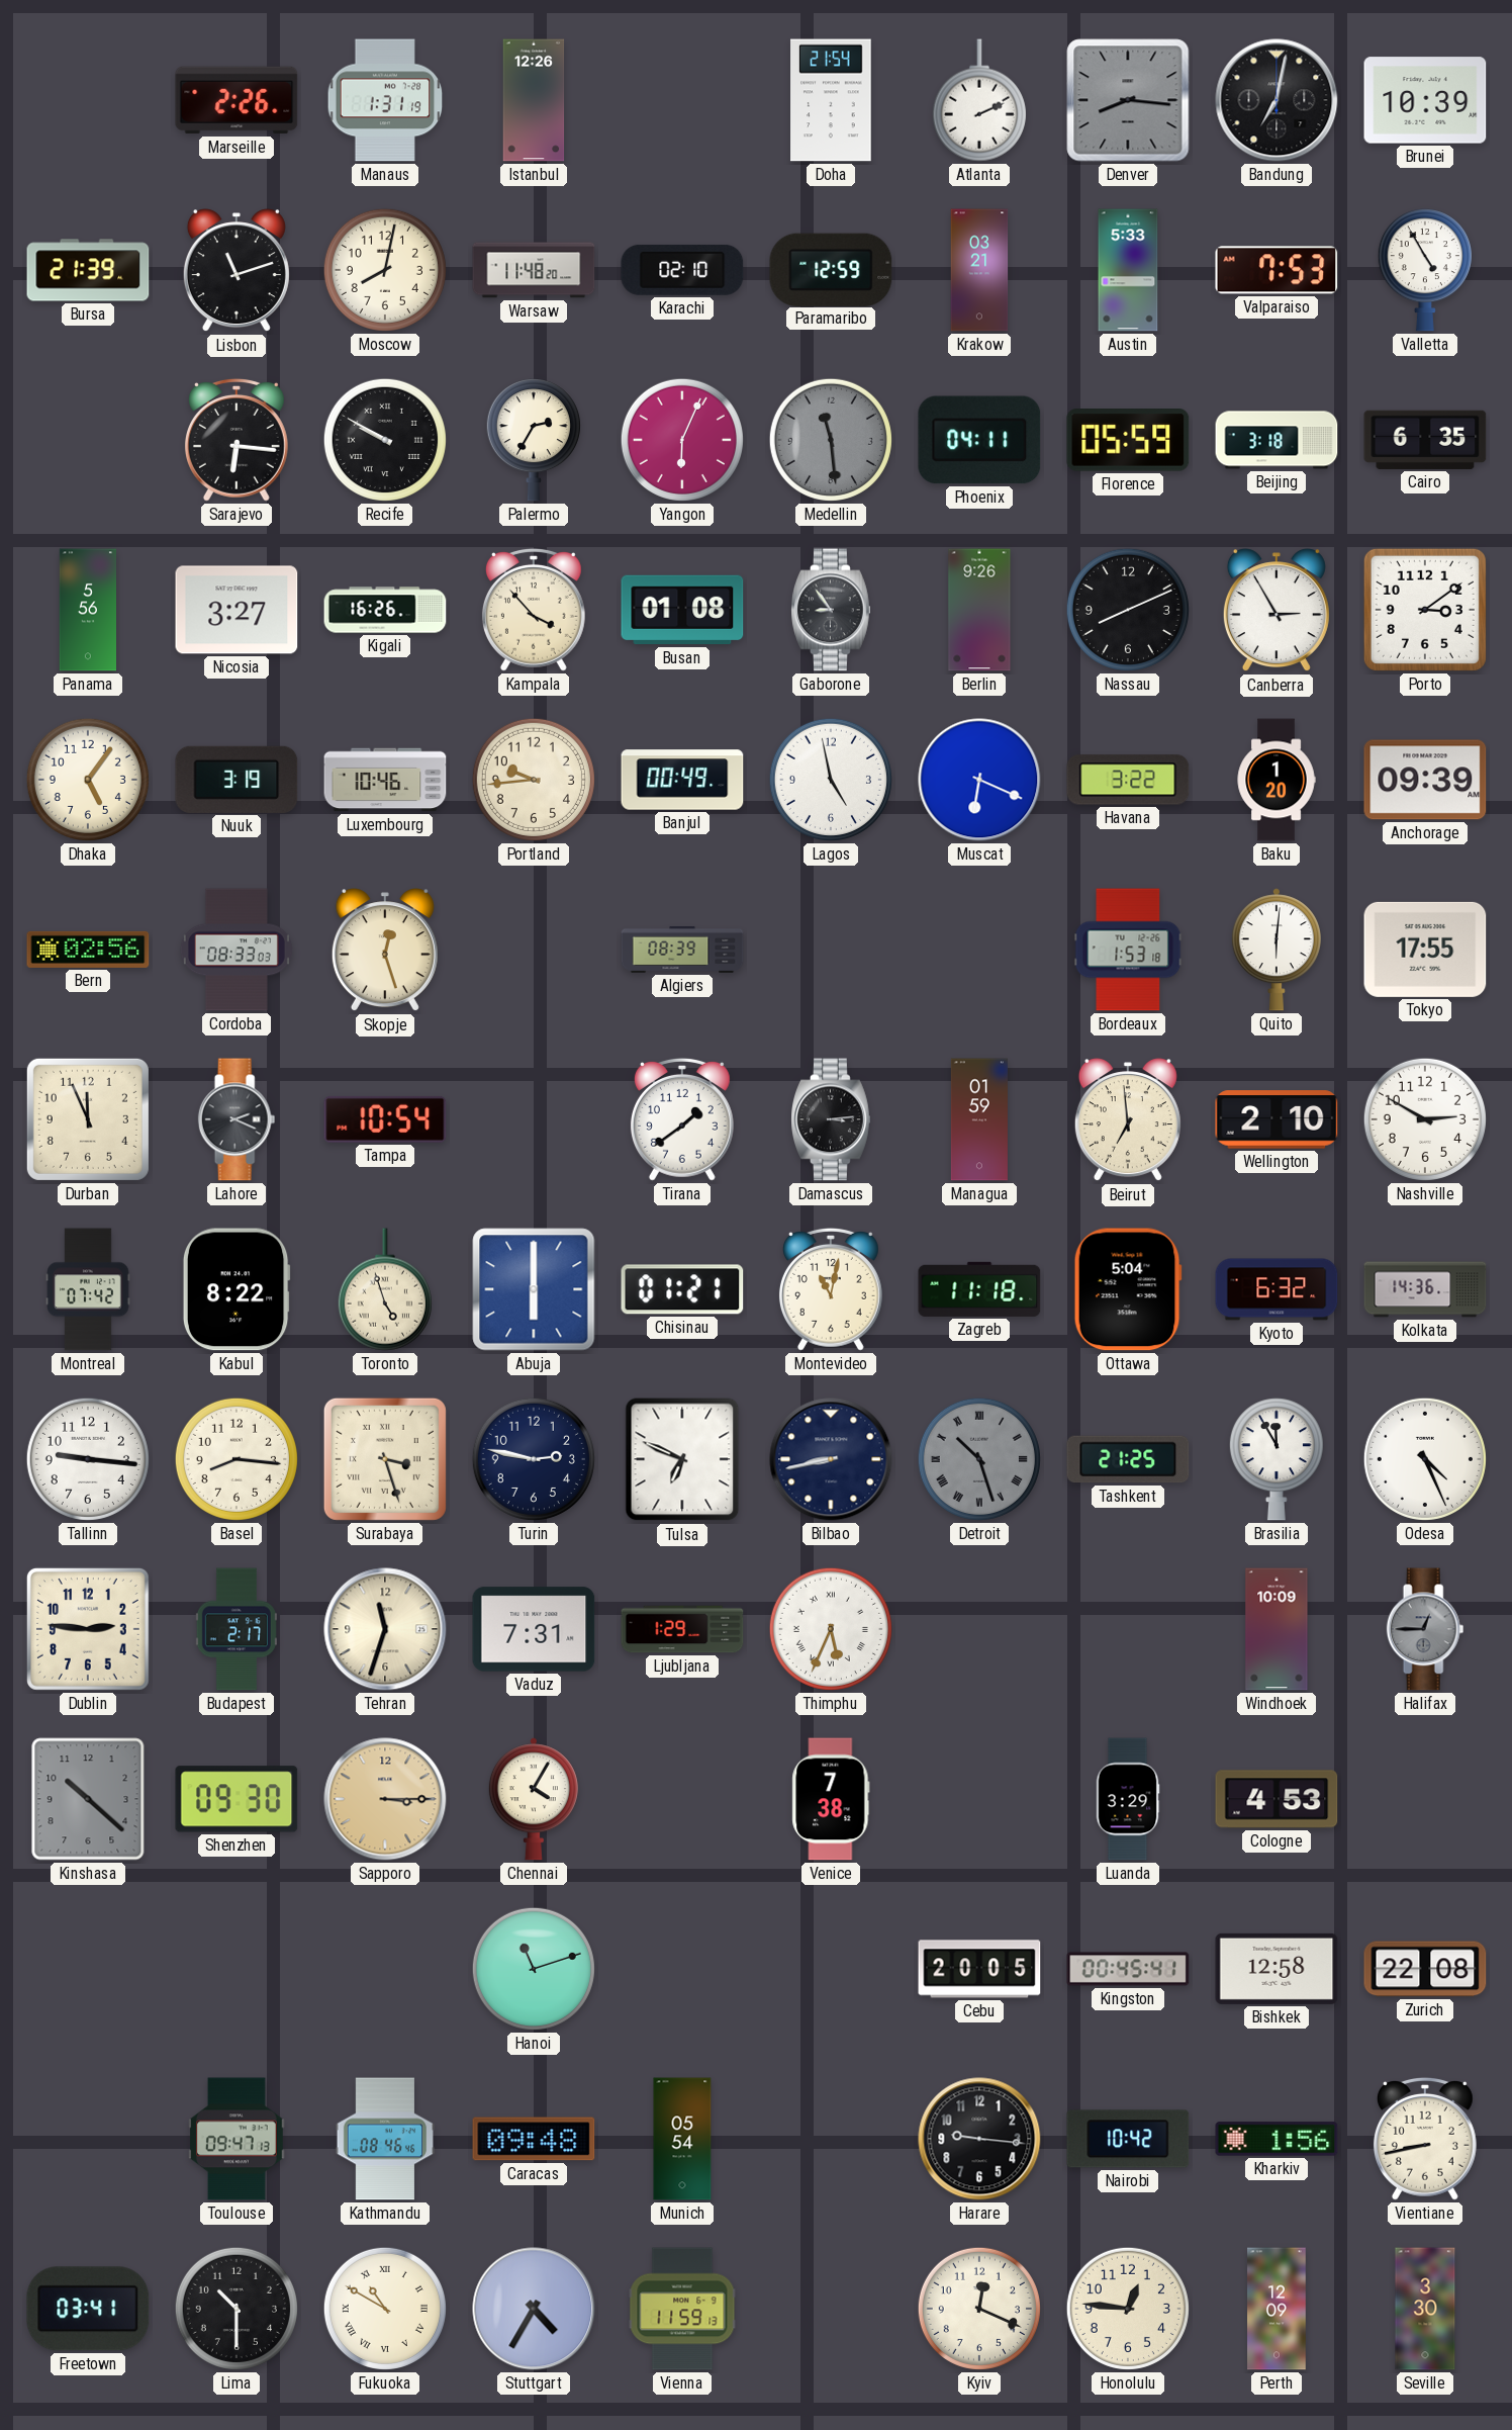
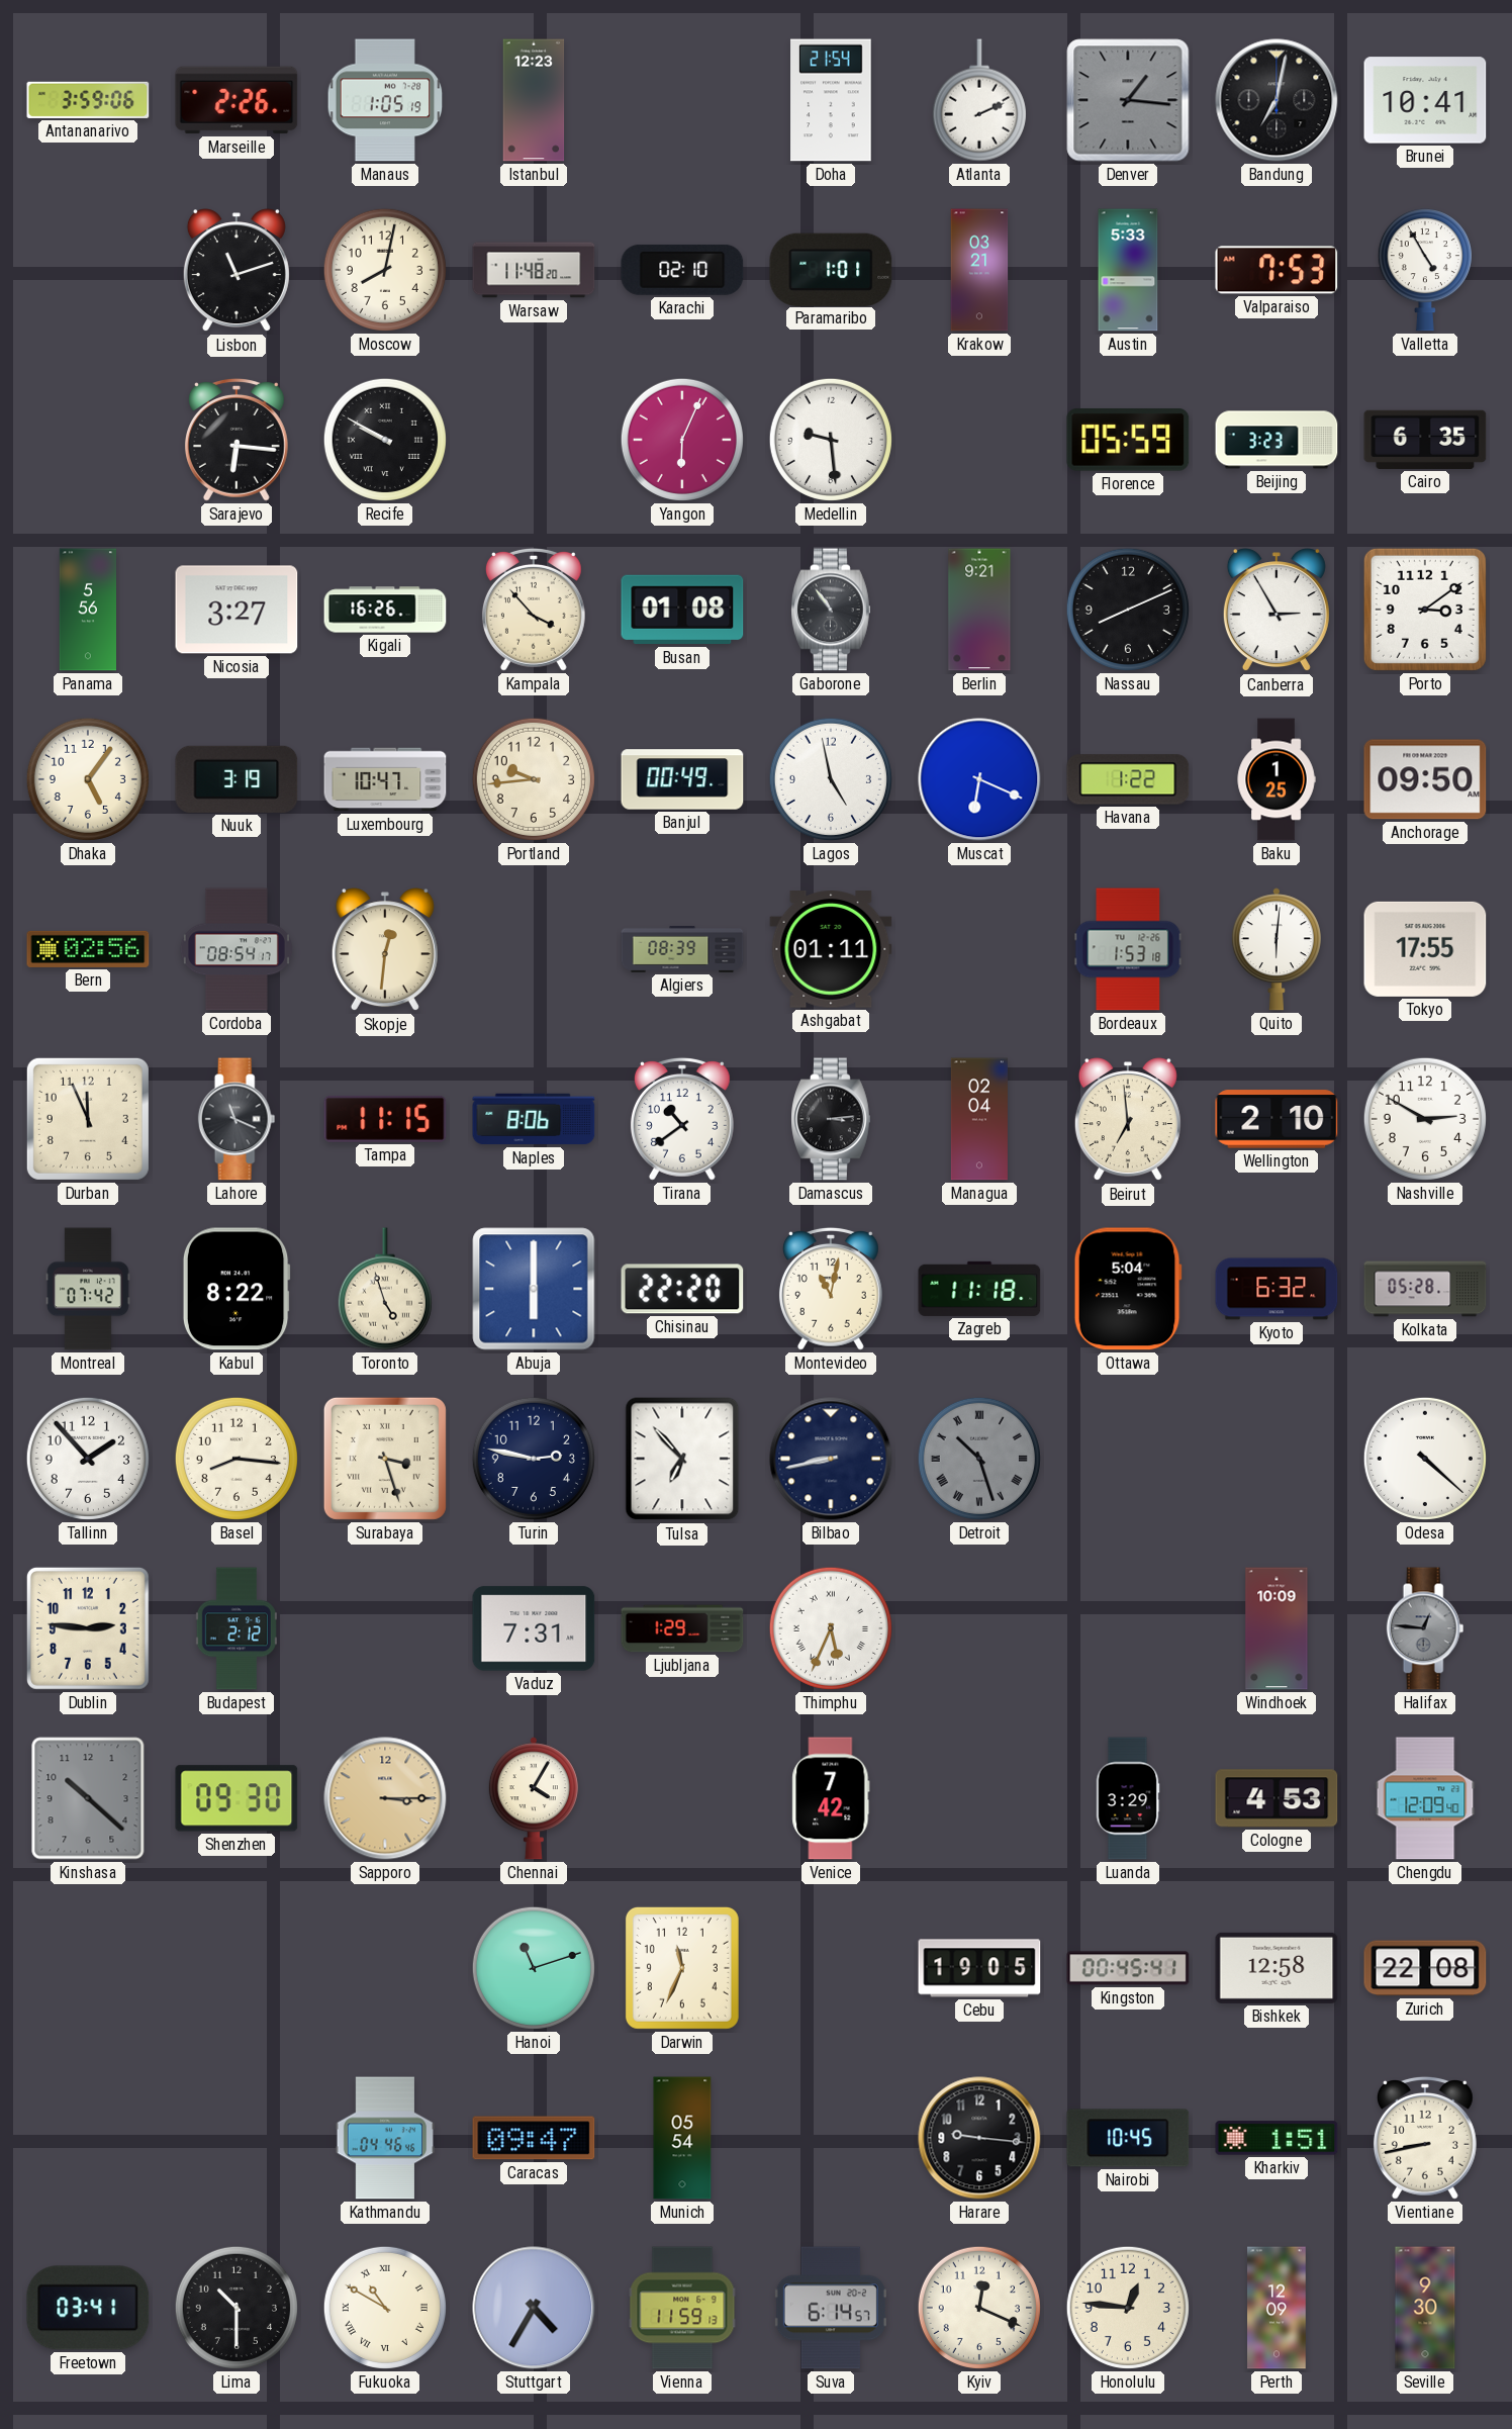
Antananarivo: none -> 3:59 (88, 100)
Manaus: 1:31 -> 1:05 (385, 100)
Istanbul: 12:26 -> 12:23 (534, 100)
Denver: 8:16 -> 1:16 (1128, 100)
Brunei: 10:39 -> 10:41 (1425, 100)
Bursa: 21:39 -> none (88, 270)
Paramaribo: 12:59 -> 1:01 (831, 269)
Palermo: 2:35 -> none (534, 440)
Medellin: 11:29 -> 9:29 (831, 440)
Medellin dial: grey -> white (831, 440)
Phoenix: 04:11 -> none (979, 440)
Beijing: 3:18 -> 3:23 (1277, 440)
Gaborone: 8:54 -> 10:54 (831, 610)
Berlin: 9:26 -> 9:21 (979, 610)
Luxembourg: 10:46 -> 10:47 (385, 779)
Havana: 3:22 -> 1:22 (1128, 779)
Baku: 1:20 -> 1:25 (1277, 779)
Anchorage: 09:39 -> 09:50 (1425, 779)
Cordoba: 08:33 -> 08:54 (237, 949)
Skopje: 12:27 -> 12:31 (385, 950)
Ashgabat: none -> 01:11 (831, 950)
Lahore: 2:19 -> 11:19 (237, 1119)
Tampa: 10:54 -> 11:15 (385, 1119)
Naples: none -> 8:06 (534, 1119)
Tirana: 1:39 -> 10:39 (682, 1119)
Managua: 01:59 -> 02:04 (979, 1119)
Chisinau: 01:21 -> 22:20 (682, 1289)
Kolkata: 14:36 -> 05:28 (1425, 1289)
Tallinn: 9:16 -> 1:53 (88, 1459)
Tulsa: 6:49 -> 6:53 (682, 1459)
Tashkent: 21:25 -> none (1128, 1459)
Brasilia: 11:55 -> none (1277, 1459)
Odesa: 4:26 -> 4:22 (1425, 1459)
Budapest: 2:17 -> 2:12 (237, 1628)
Tehran: 11:33 -> none (385, 1629)
Halifax: 12:45 -> 12:46 (1425, 1628)
Venice: 7:38 -> 7:42 (831, 1798)
Chengdu: none -> 12:09 (1425, 1798)
Darwin: none -> 11:34 (682, 1968)
Cebu: 20:05 -> 19:05 (979, 1968)
Toulouse: 09:47 -> none (238, 2139)
Kathmandu: 08:46 -> 04:46 (384, 2138)
Caracas: 09:48 -> 09:47 (534, 2138)
Nairobi: 10:42 -> 10:45 (1128, 2138)
Kharkiv: 1:56 -> 1:51 (1277, 2138)
Suva: none -> 6:14 (831, 2308)
Seville: 3:30 -> 9:30 (1425, 2308)
